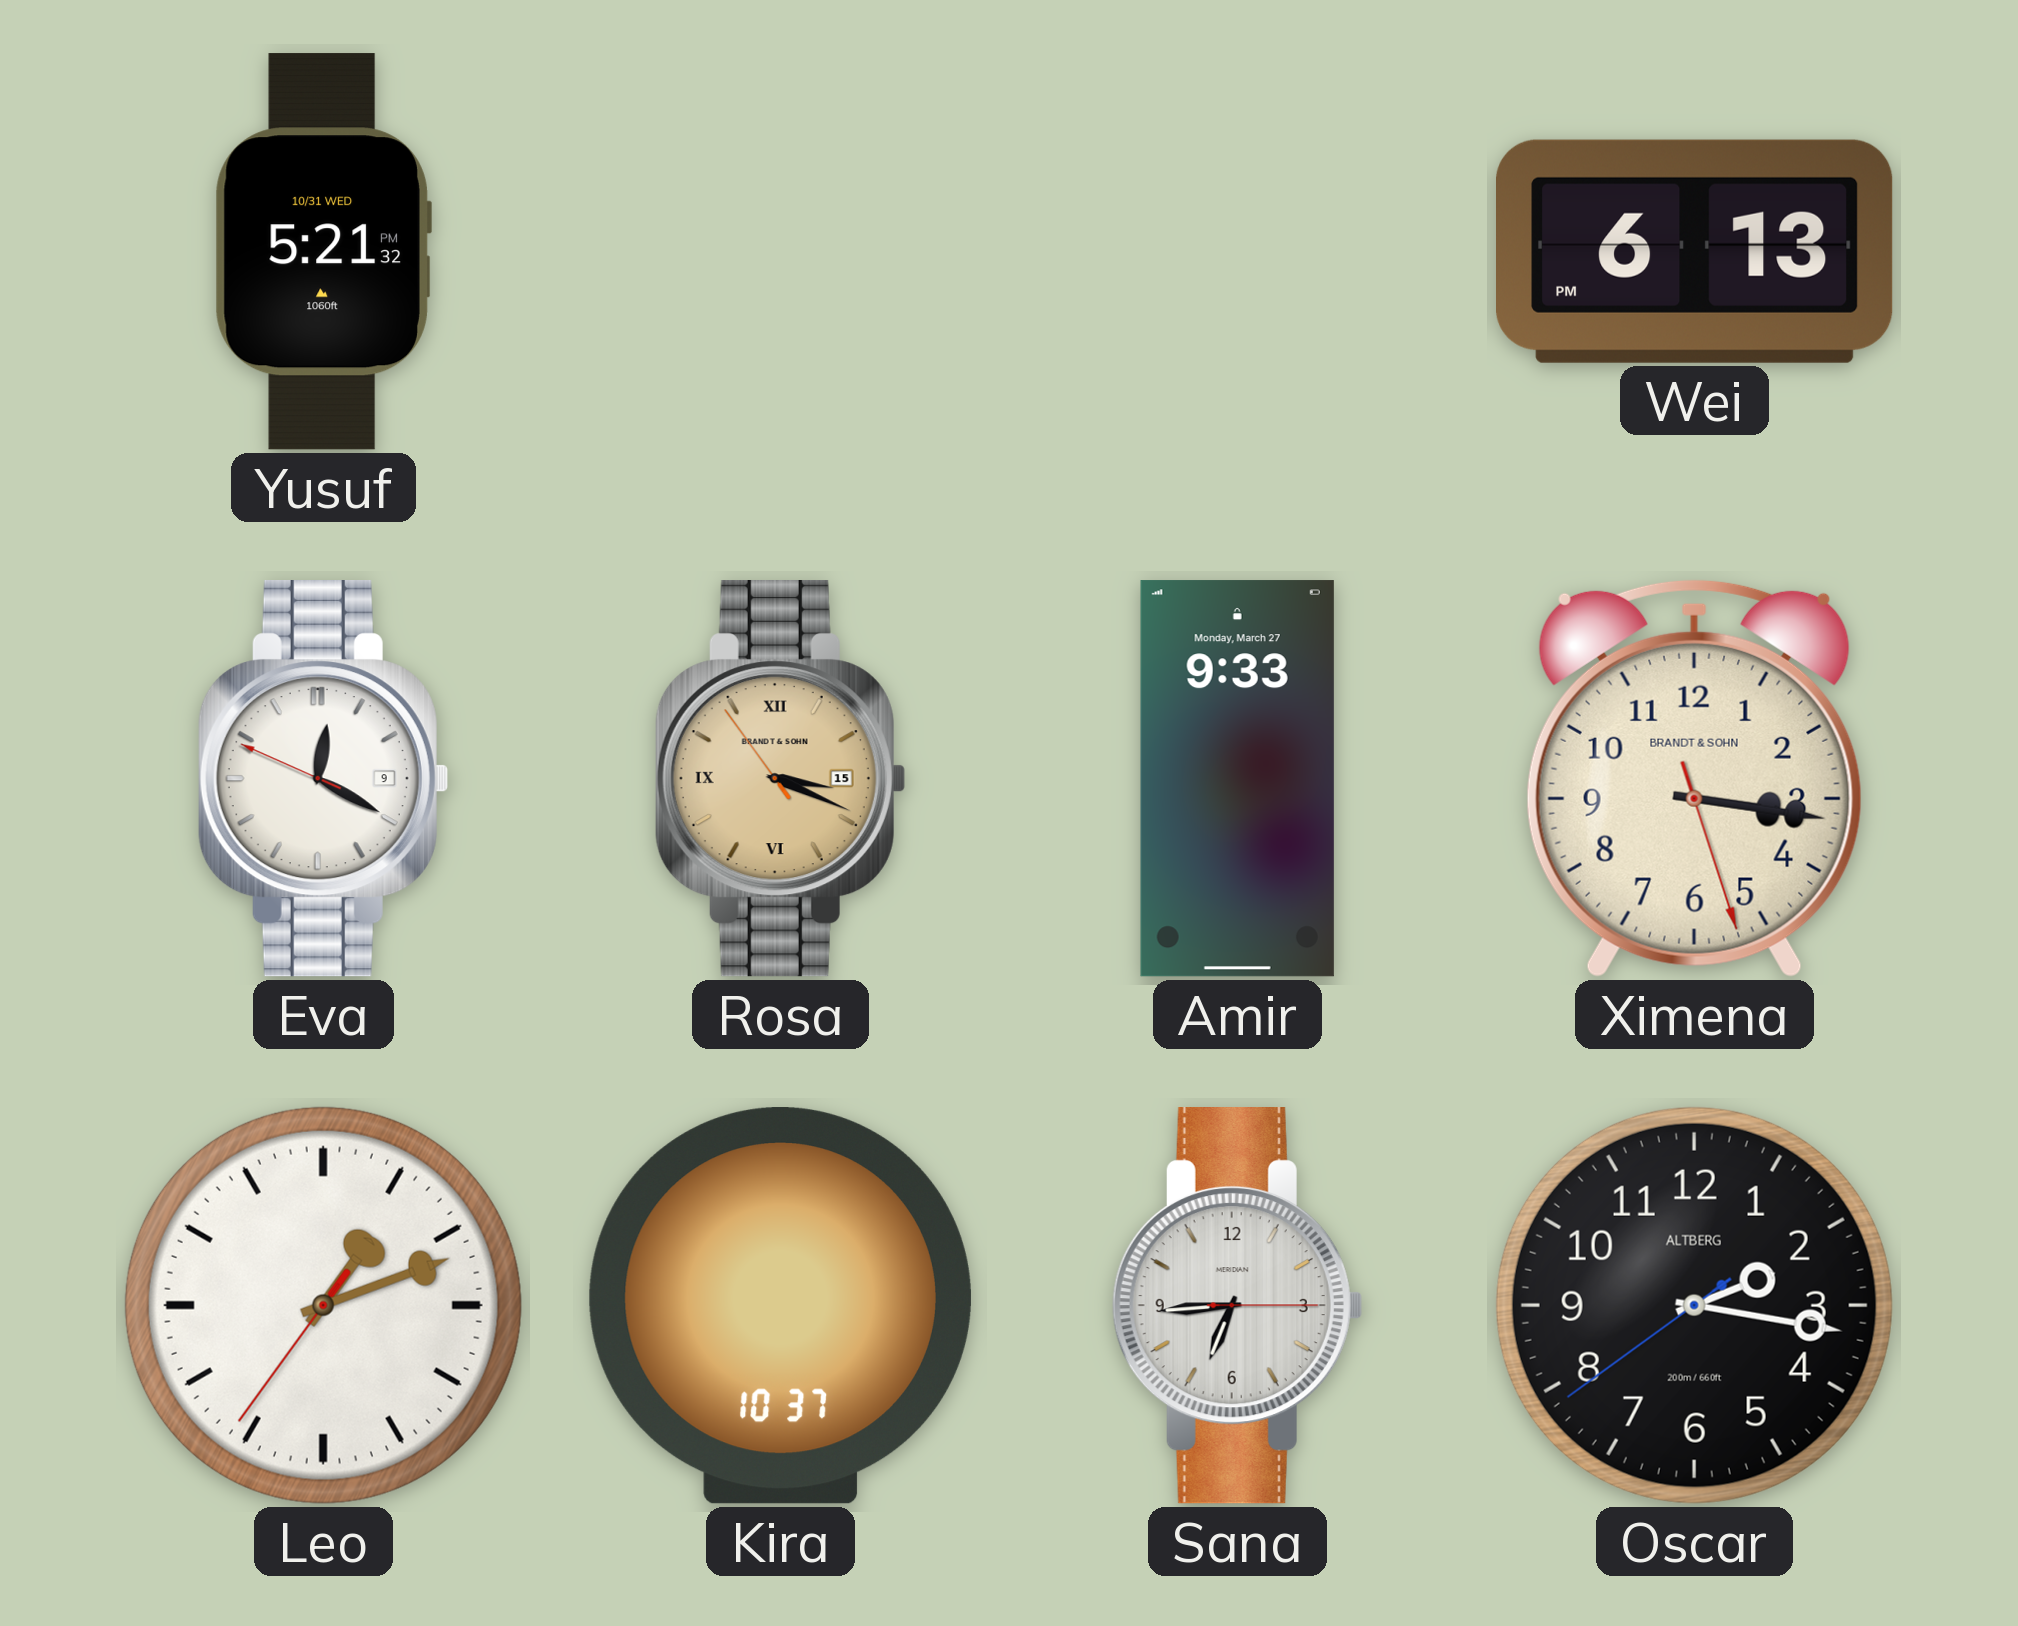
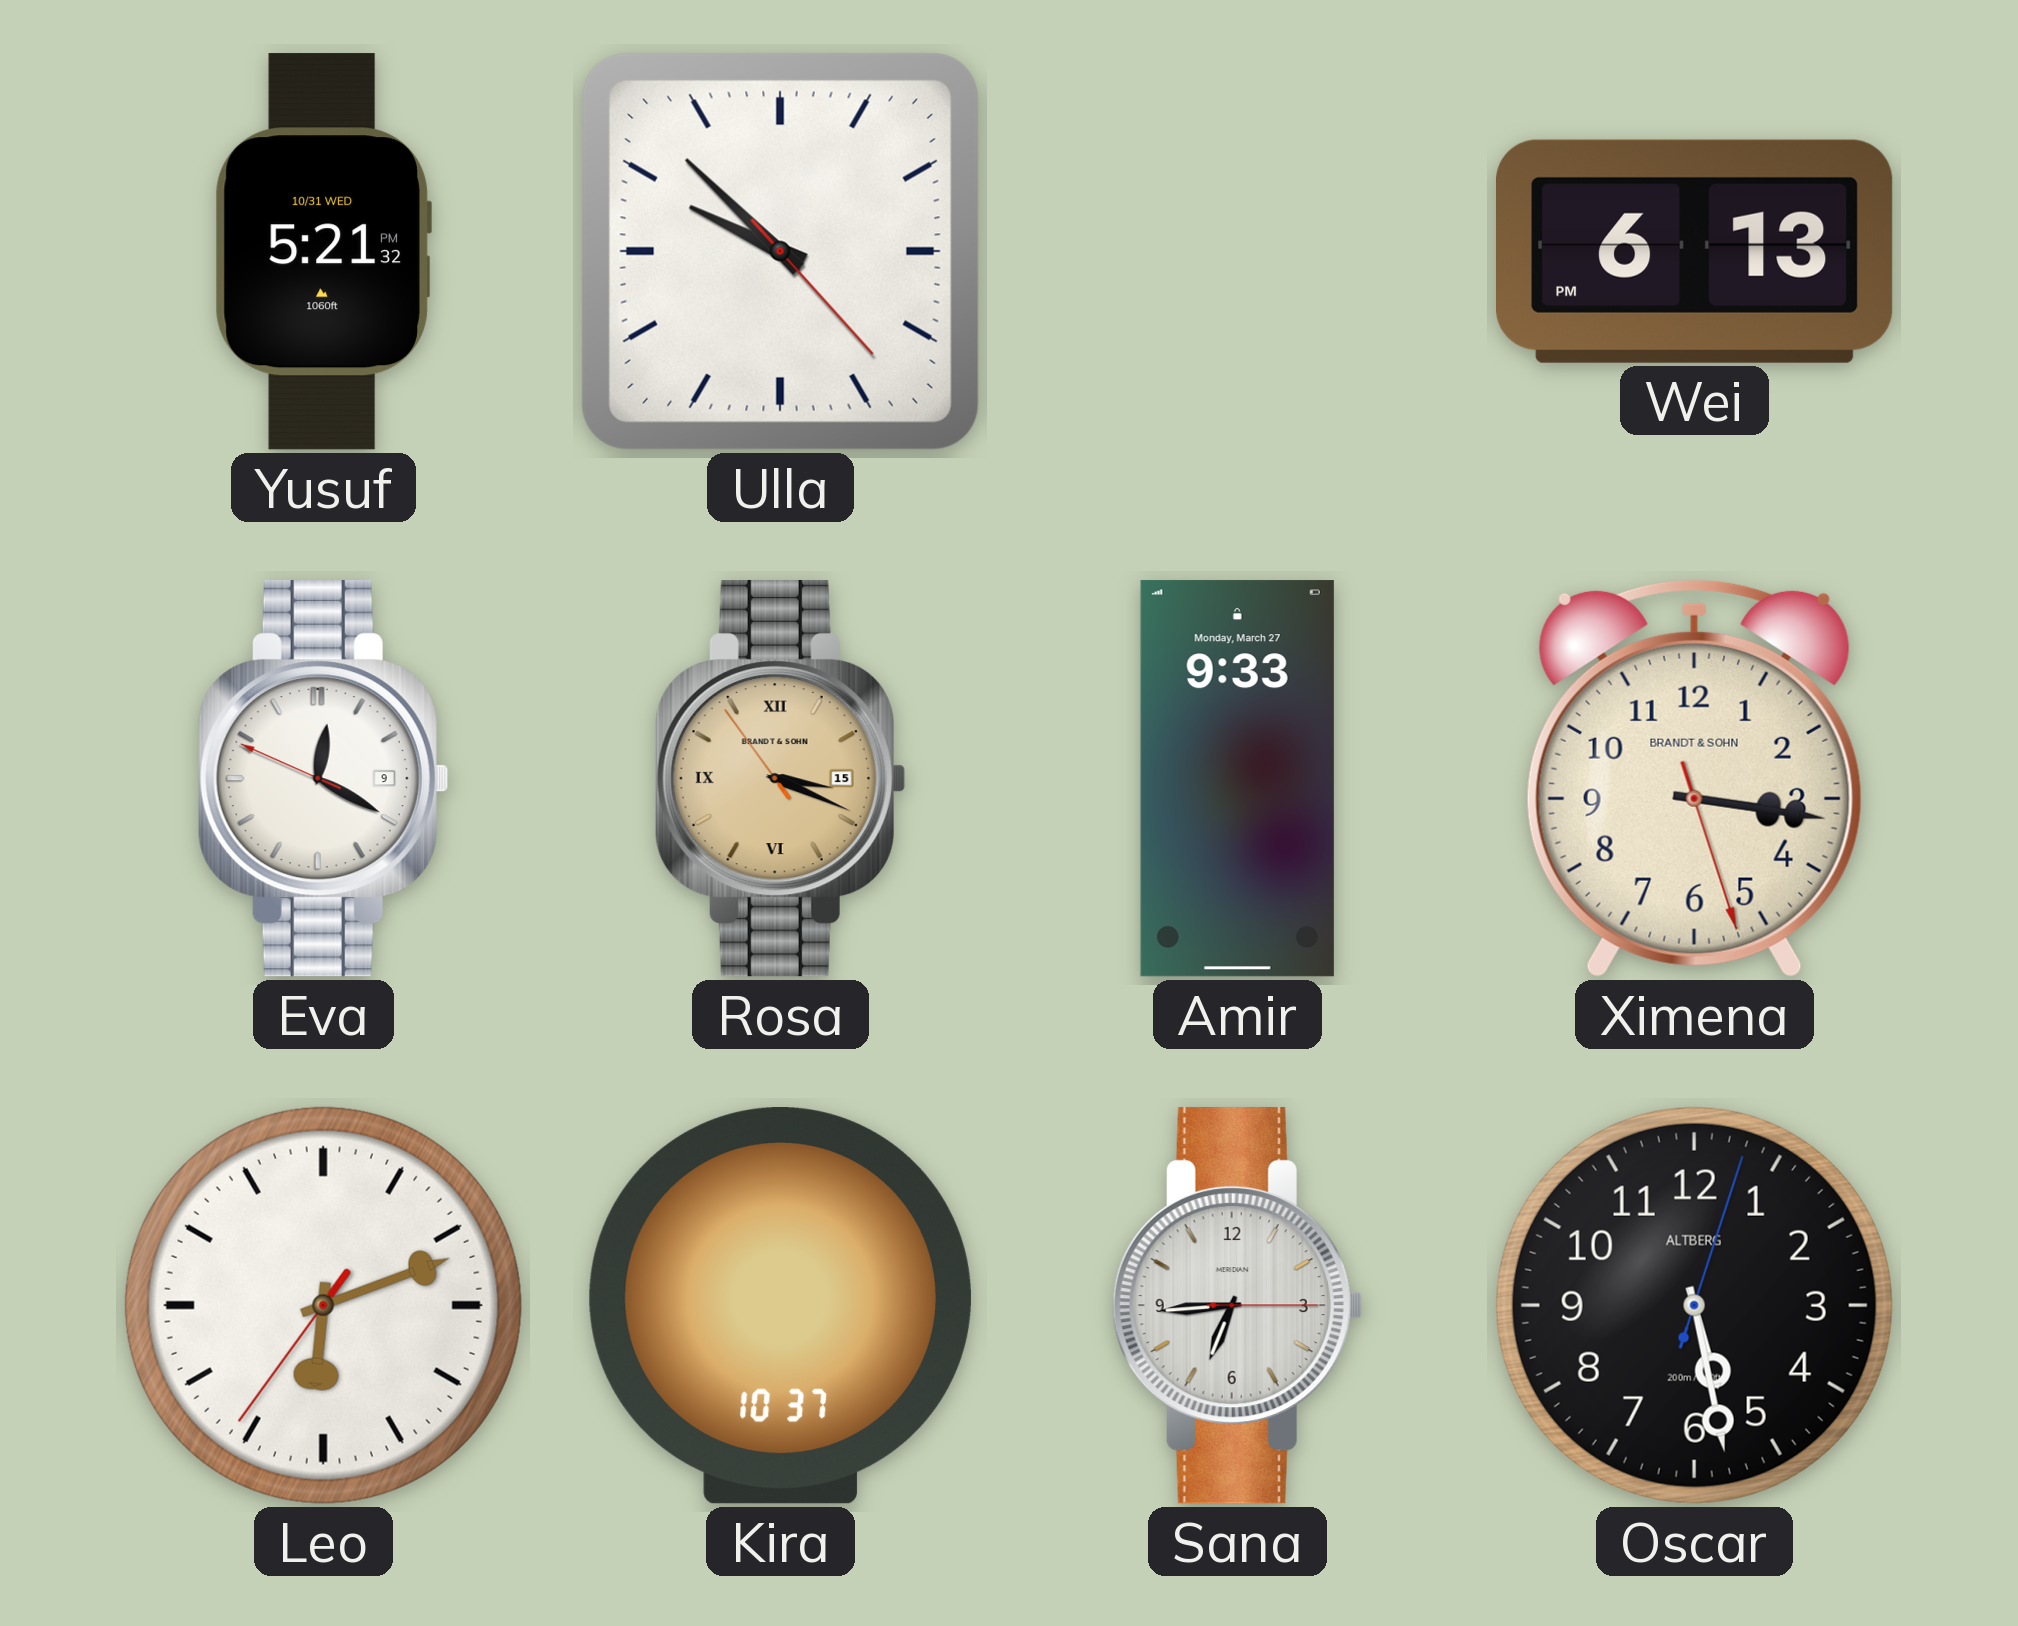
Ulla: none -> 9:52 (780, 251)
Leo: 1:11 -> 6:11 (323, 1305)
Oscar: 2:16 -> 5:28 (1694, 1305)
